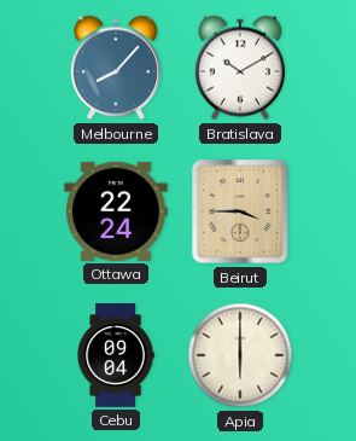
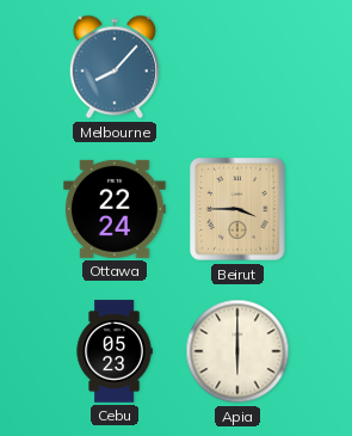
Bratislava: 10:10 -> none (240, 68)
Cebu: 09:04 -> 05:23 (115, 351)
